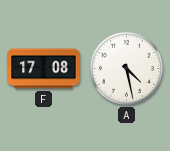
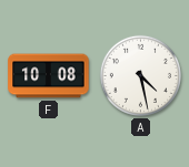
F: 17:08 -> 10:08 (49, 76)
